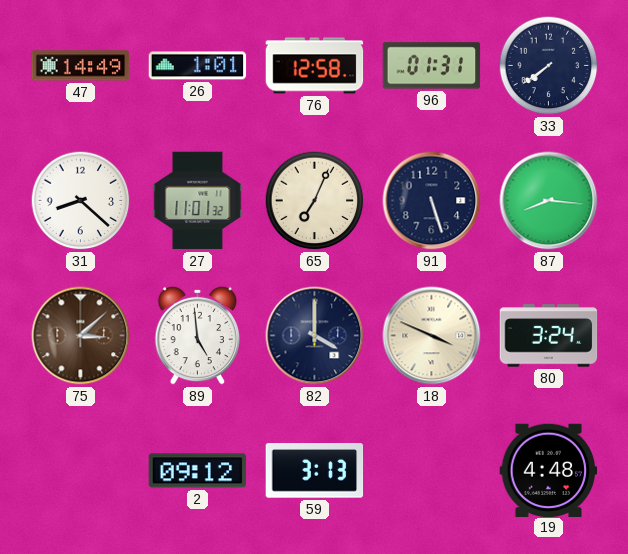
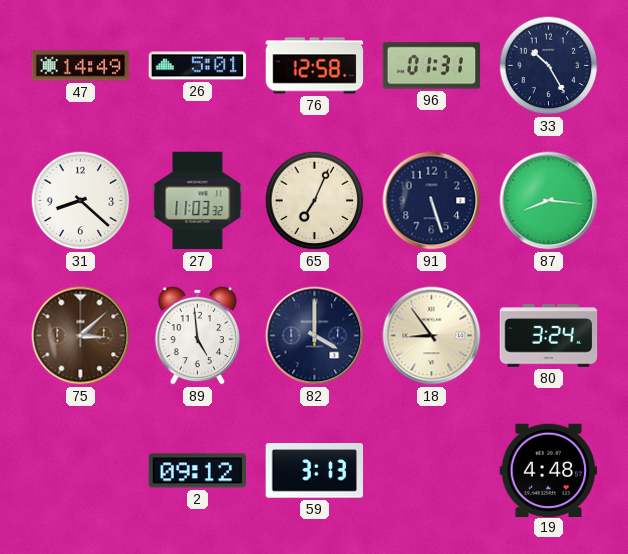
26: 1:01 -> 5:01 (198, 66)
33: 7:39 -> 10:25 (549, 66)
27: 11:01 -> 11:03 (198, 201)
18: 3:49 -> 8:54 (432, 336)
